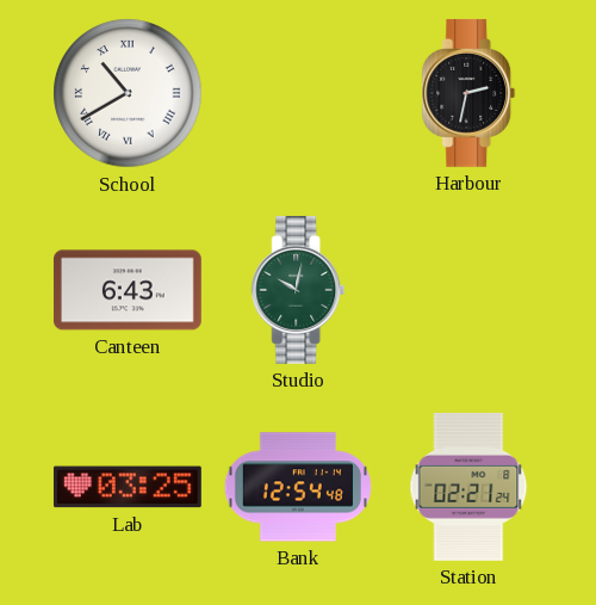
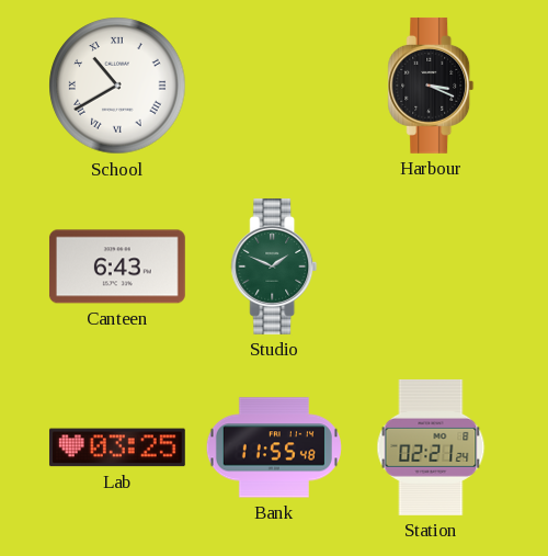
Harbour: 2:32 -> 3:19 (431, 86)
Studio: 10:02 -> 1:49 (274, 266)
Bank: 12:54 -> 11:55 (274, 447)
